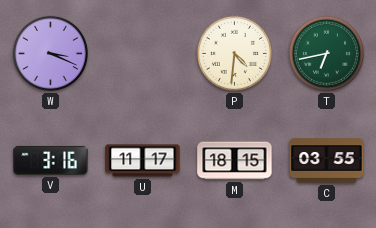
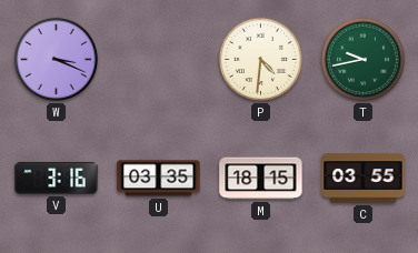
T: 6:43 -> 9:43 (362, 59)
U: 11:17 -> 03:35 (159, 179)
